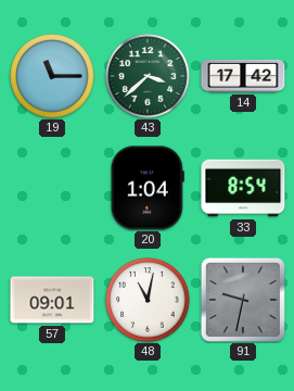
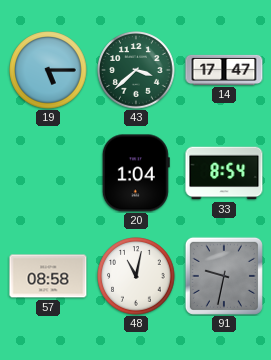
19: 11:15 -> 5:15 (48, 70)
14: 17:42 -> 17:47 (224, 70)
57: 09:01 -> 08:58 (48, 276)
